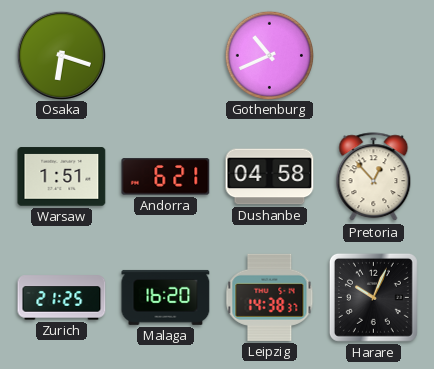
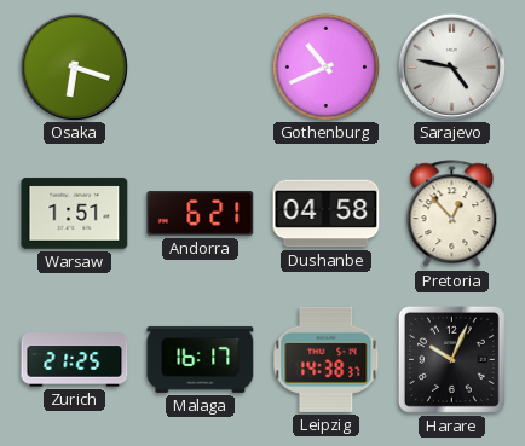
Sarajevo: none -> 4:47 (451, 66)
Malaga: 16:20 -> 16:17 (201, 359)
